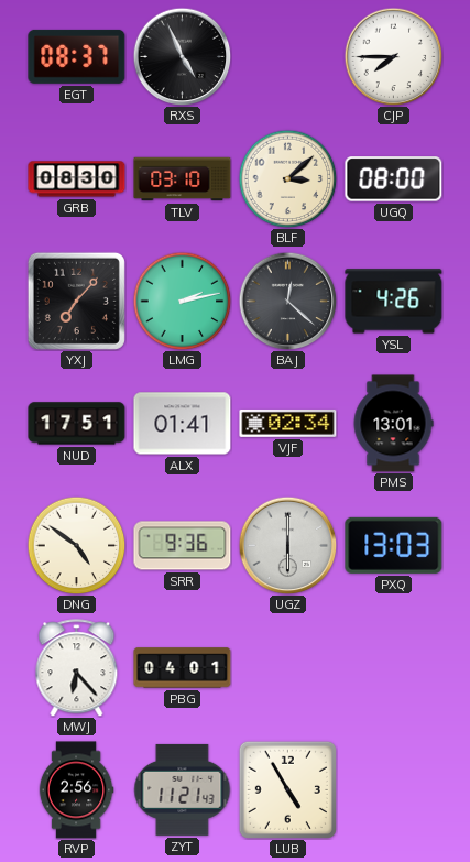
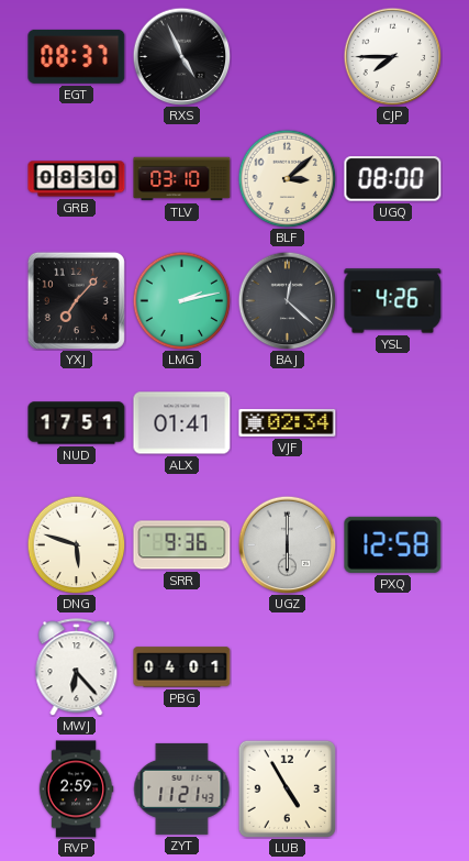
PMS: 13:01 -> none (393, 424)
DNG: 4:51 -> 5:48 (76, 544)
PXQ: 13:03 -> 12:58 (393, 544)
RVP: 2:56 -> 2:59 (76, 790)
